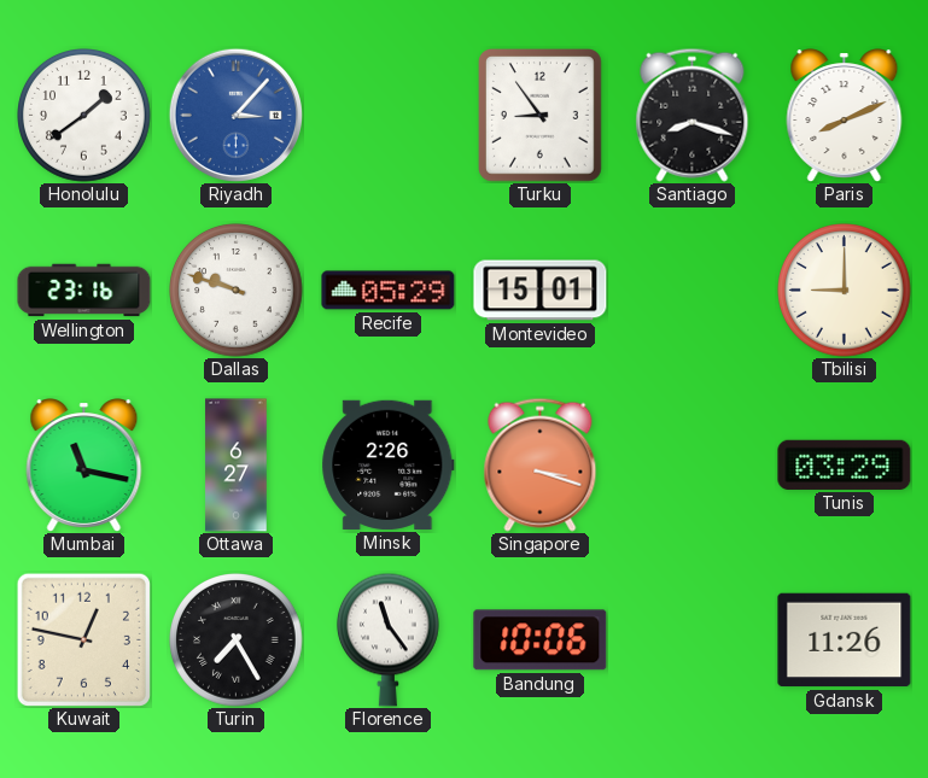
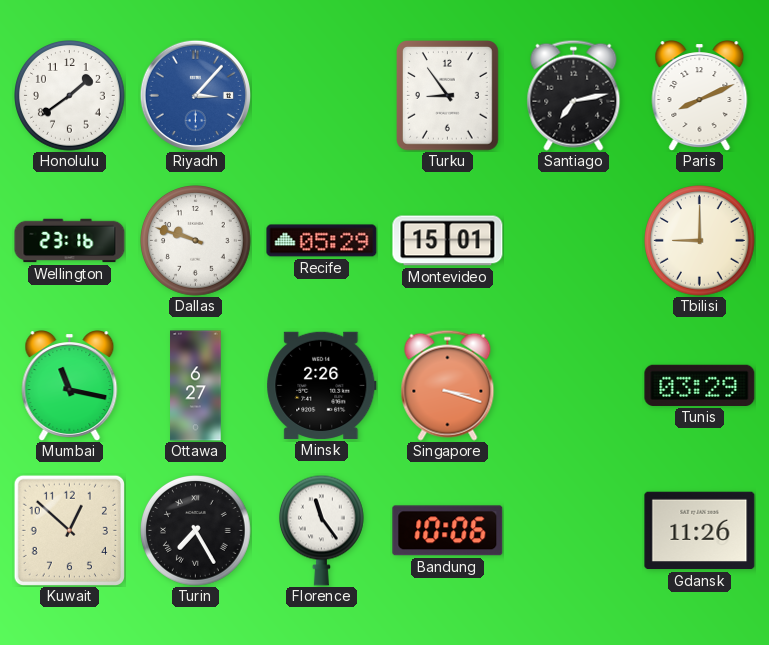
Santiago: 8:18 -> 7:13 (574, 95)
Kuwait: 12:47 -> 12:52 (69, 530)
